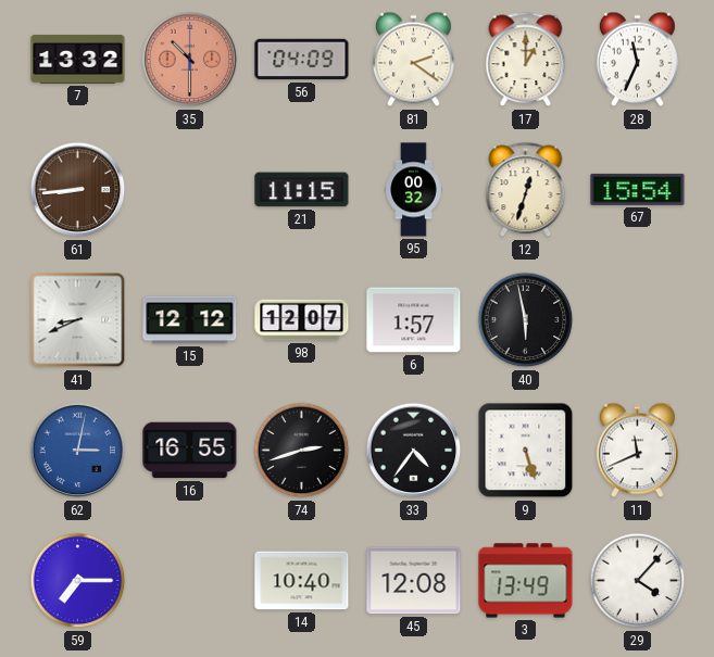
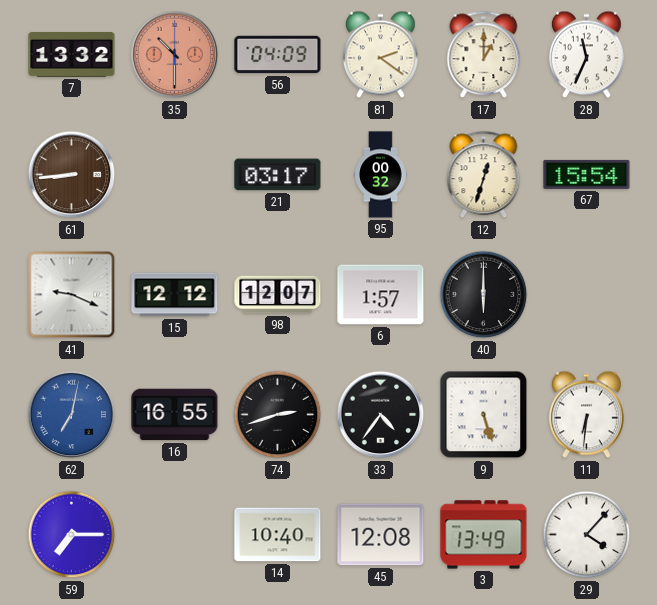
21: 11:15 -> 03:17 (278, 175)
41: 8:41 -> 9:19 (72, 295)
40: 5:58 -> 6:00 (484, 295)
62: 3:02 -> 7:02 (72, 415)
11: 11:41 -> 6:31 (586, 415)
